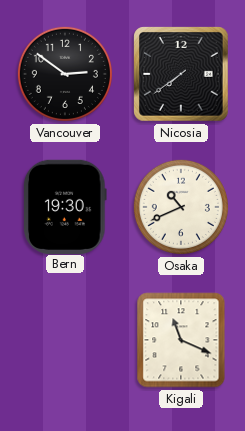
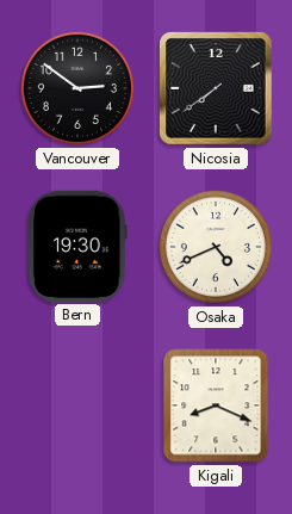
Osaka: 10:41 -> 4:41 (216, 247)
Kigali: 11:19 -> 8:19 (216, 405)
